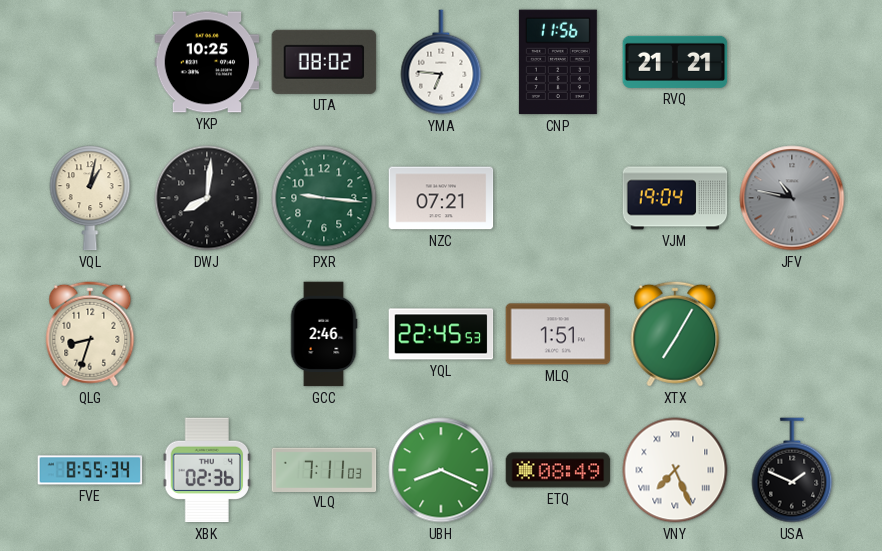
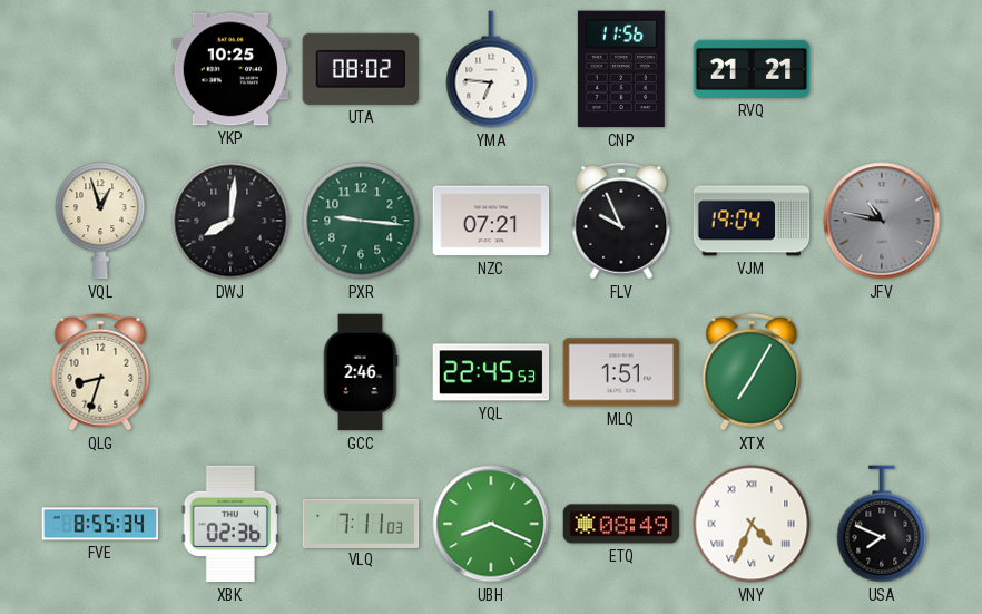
VQL: 1:02 -> 12:57 (100, 221)
FLV: none -> 9:56 (621, 221)
VNY: 7:26 -> 4:34 (752, 524)
USA: 1:49 -> 7:49 (882, 524)
